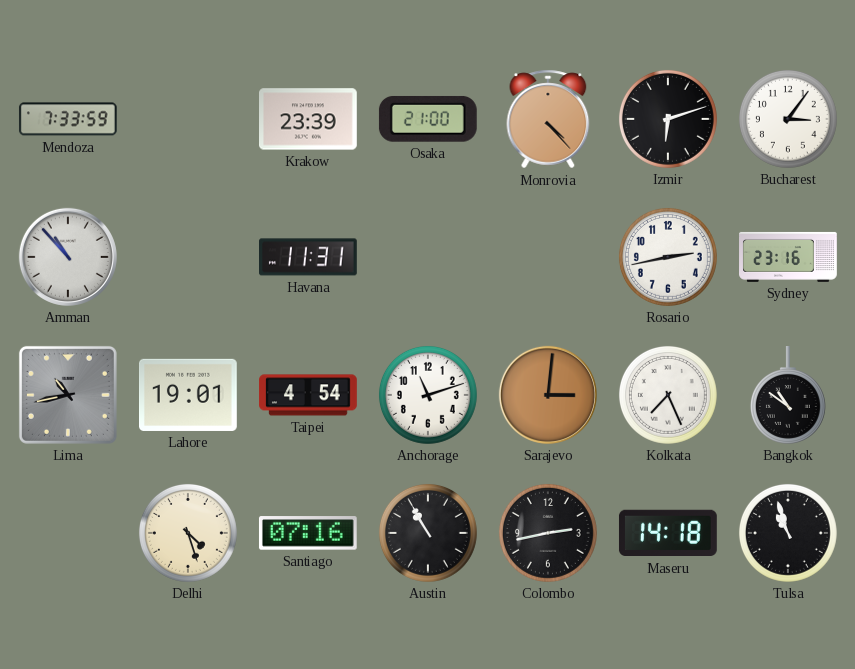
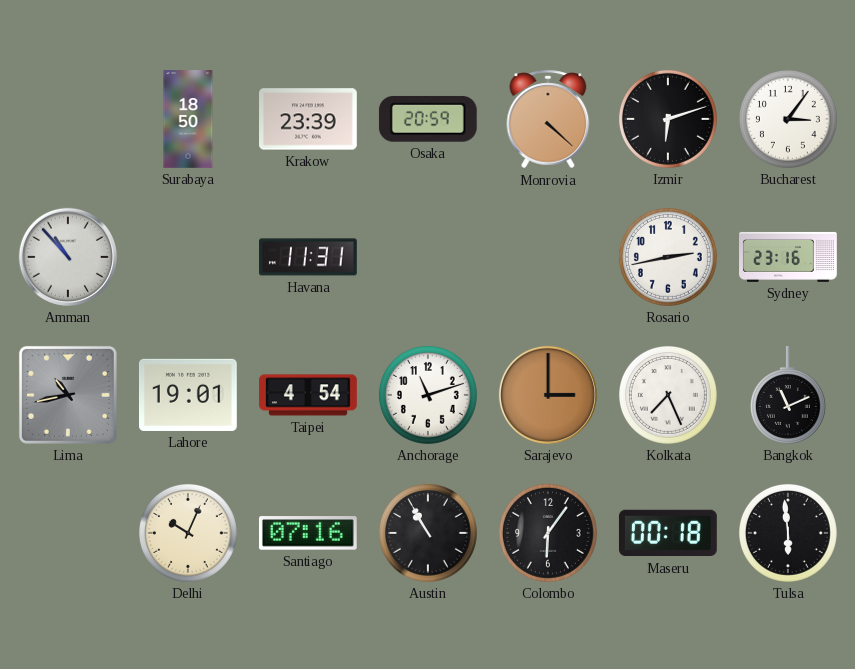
Mendoza: 7:33 -> none (68, 119)
Surabaya: none -> 18:50 (188, 119)
Osaka: 21:00 -> 20:59 (428, 119)
Monrovia: 4:23 -> 4:22 (548, 119)
Sarajevo: 3:01 -> 3:00 (548, 395)
Bangkok: 10:51 -> 11:11 (788, 396)
Delhi: 4:27 -> 10:04 (188, 533)
Colombo: 2:43 -> 6:06 (548, 533)
Maseru: 14:18 -> 00:18 (668, 533)
Tulsa: 10:57 -> 5:59 (788, 533)
